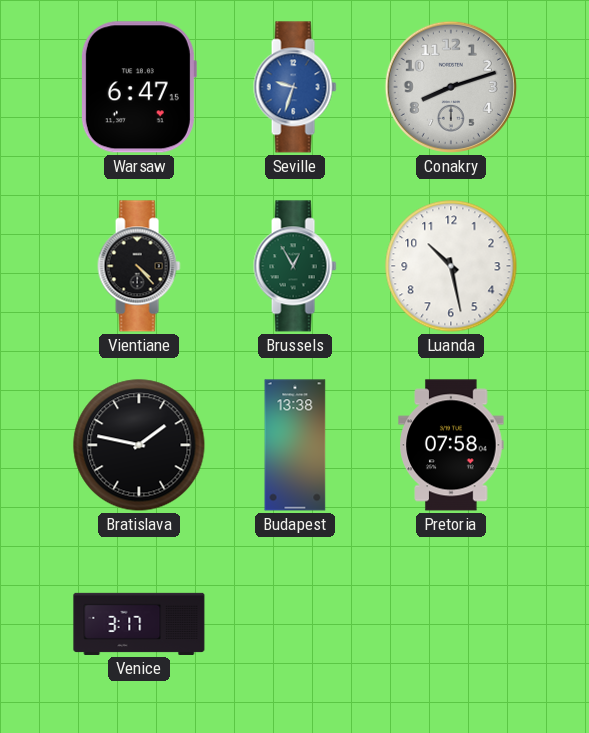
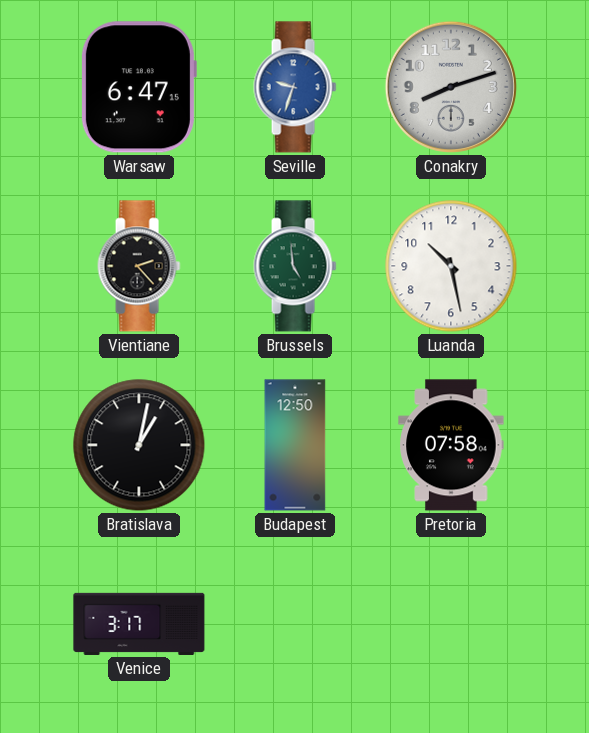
Vientiane: 4:23 -> 2:23 (139, 266)
Brussels: 12:55 -> 4:59 (295, 266)
Bratislava: 1:47 -> 1:02 (139, 445)
Budapest: 13:38 -> 12:50 (295, 445)
